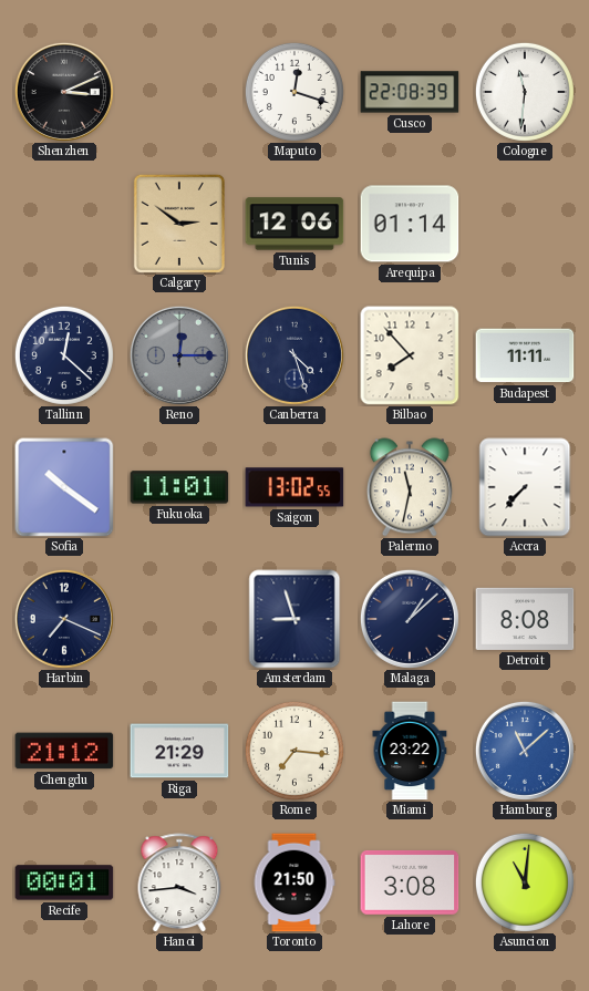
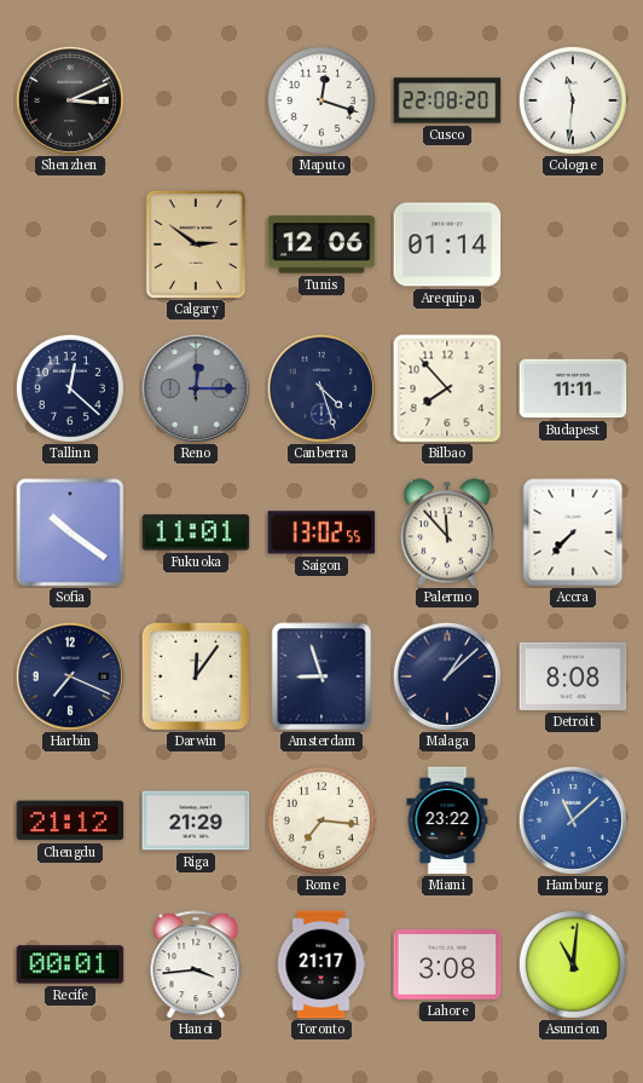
Cusco: 22:08:39 -> 22:08:20 (447, 100)
Palermo: 11:32 -> 11:53 (447, 532)
Darwin: none -> 12:06 (196, 676)
Toronto: 21:50 -> 21:17 (321, 964)
